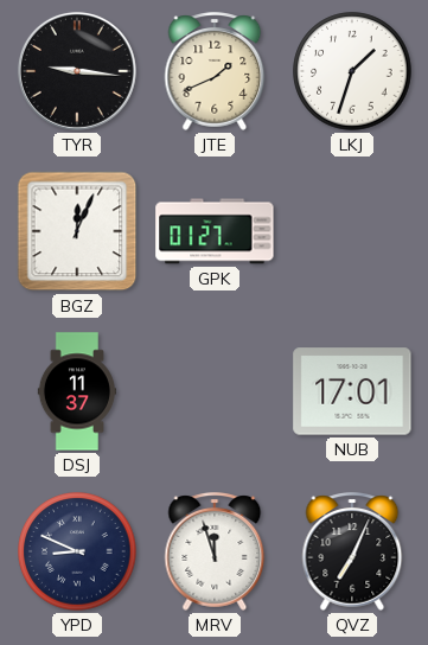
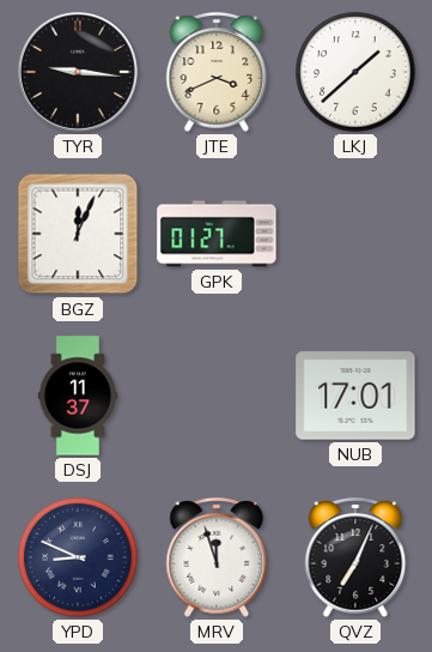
JTE: 1:41 -> 3:41 (217, 72)
LKJ: 1:33 -> 1:38 (355, 72)
